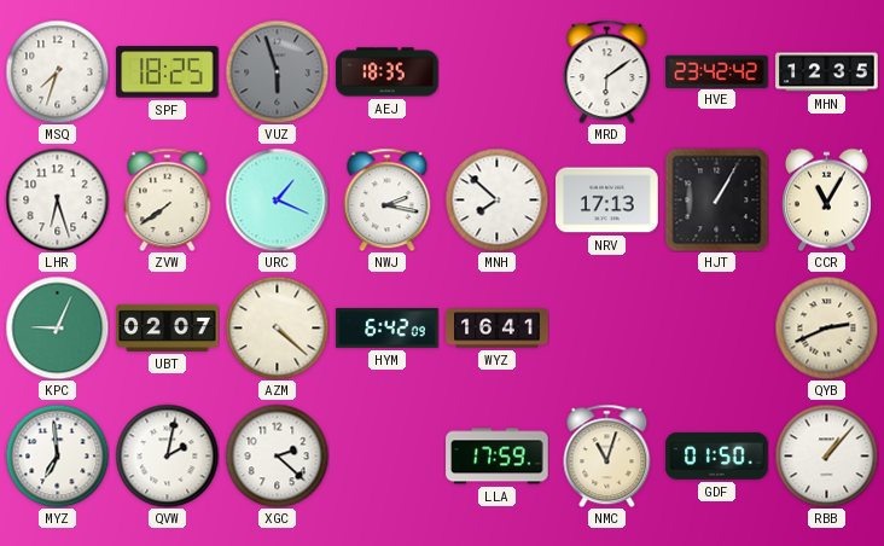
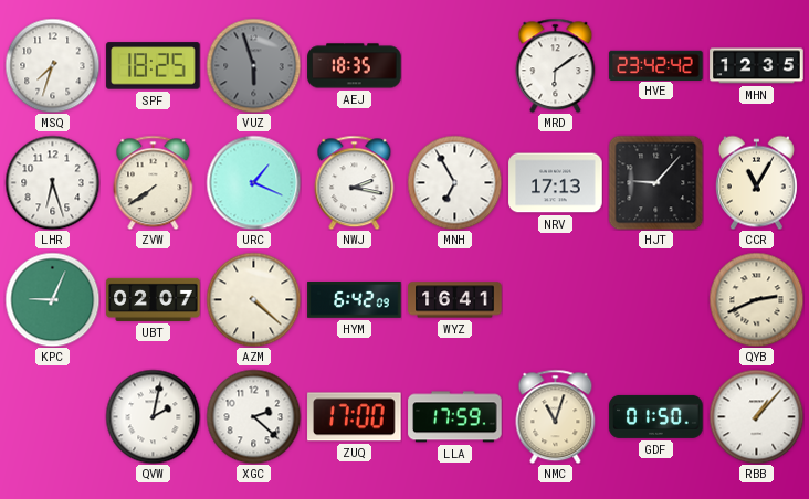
MNH: 7:52 -> 6:55 (454, 182)
HJT: 1:05 -> 9:07 (655, 182)
MYZ: 6:59 -> none (57, 455)
ZUQ: none -> 17:00 (355, 417)
